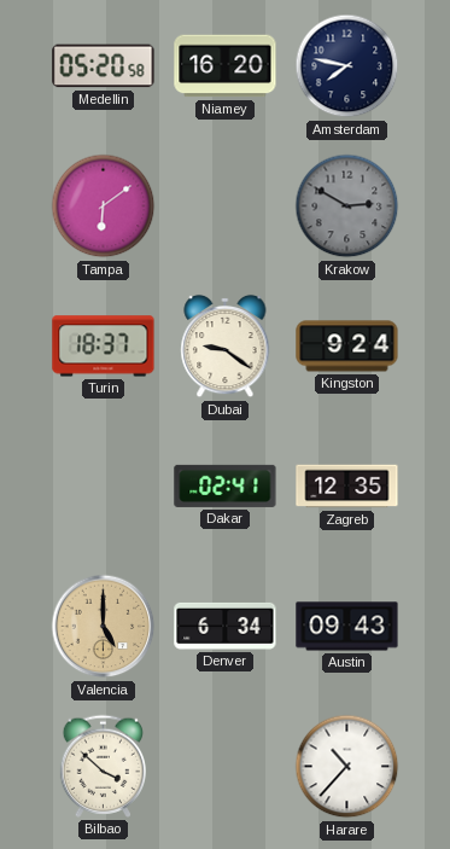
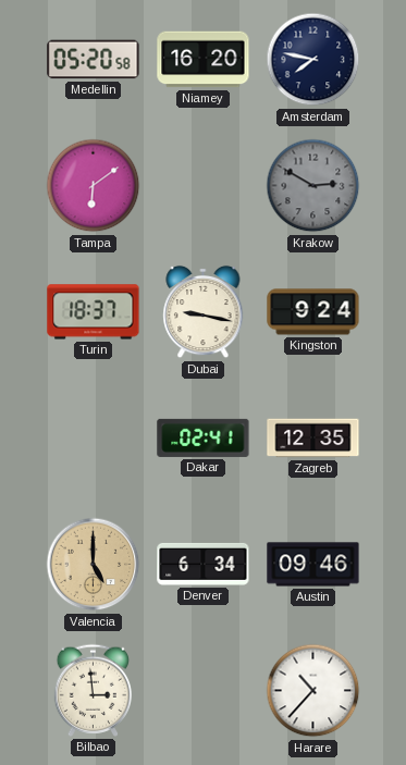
Dubai: 9:21 -> 9:17 (204, 312)
Austin: 09:43 -> 09:46 (313, 565)
Bilbao: 3:52 -> 2:59 (93, 690)
